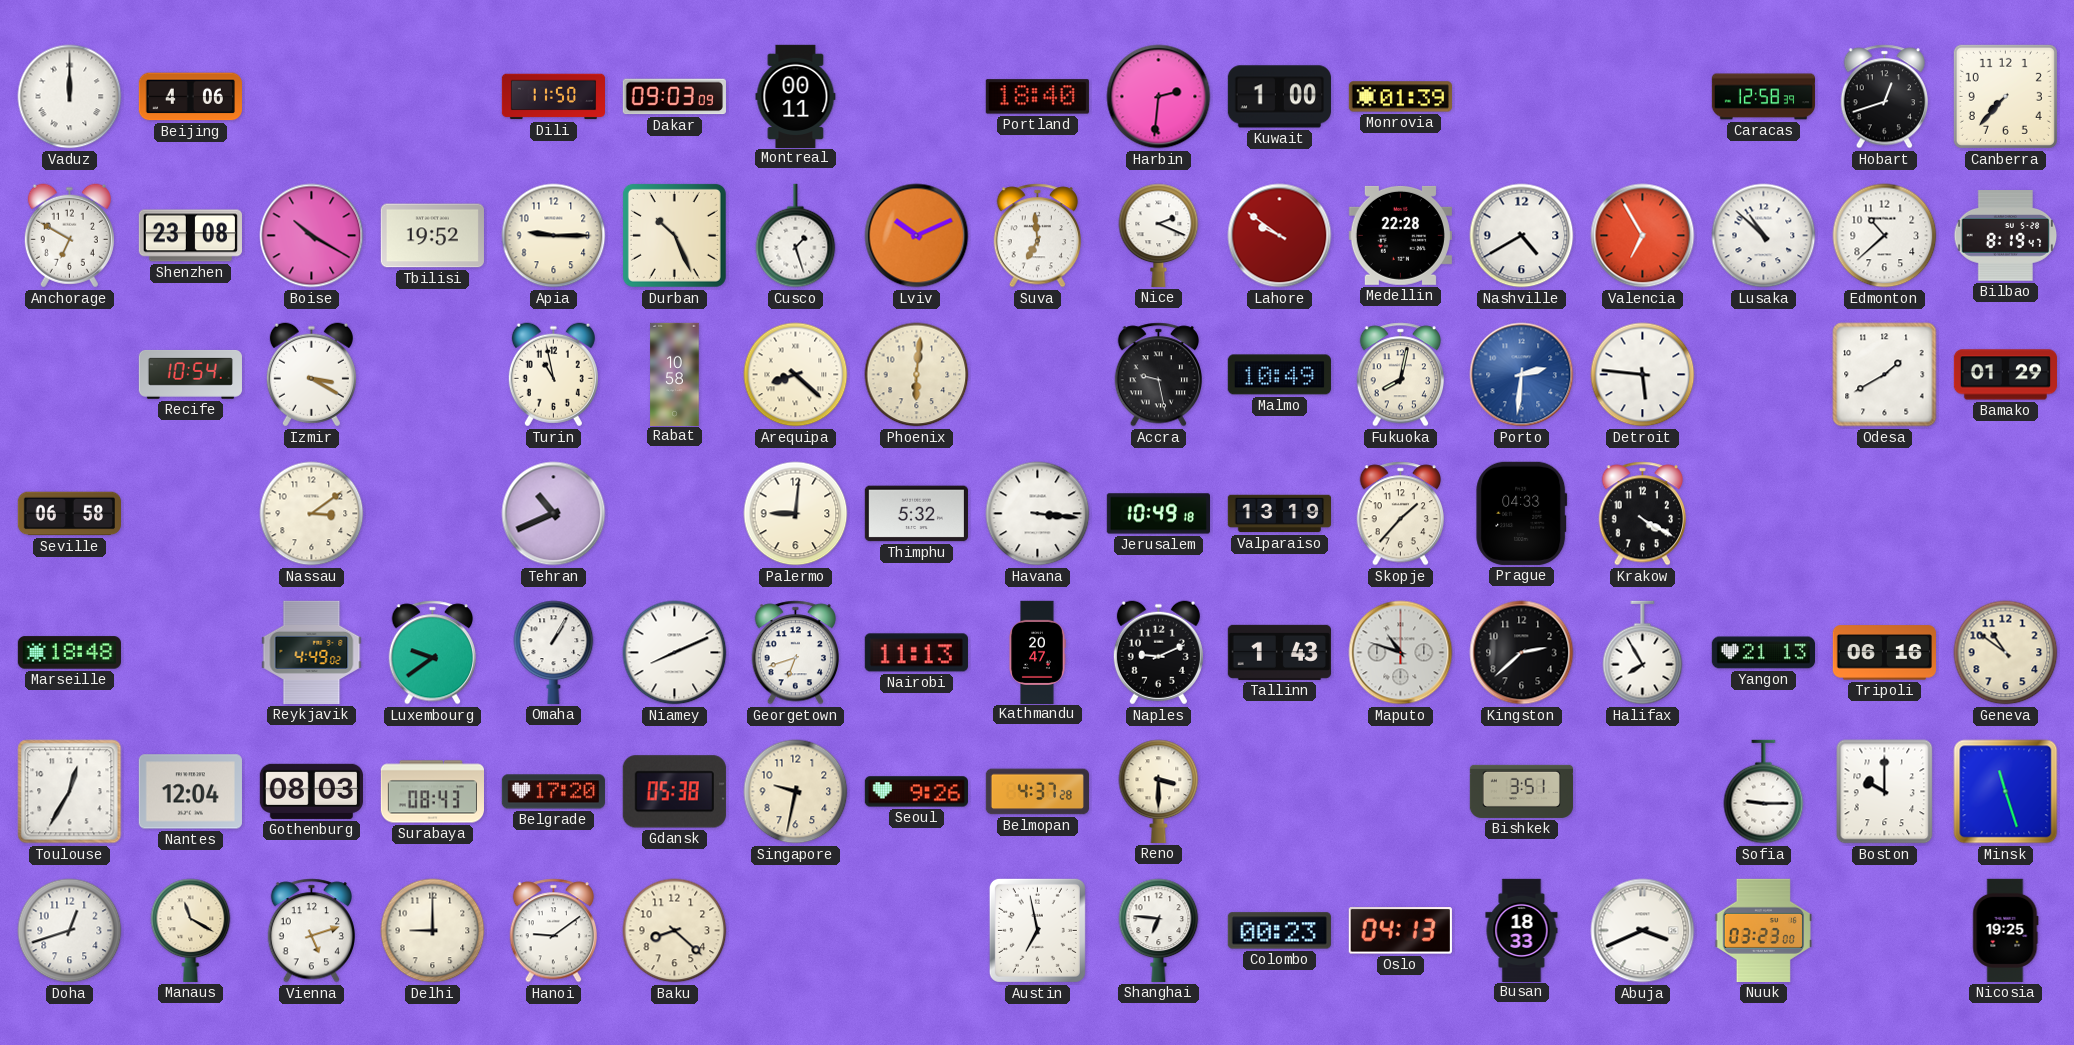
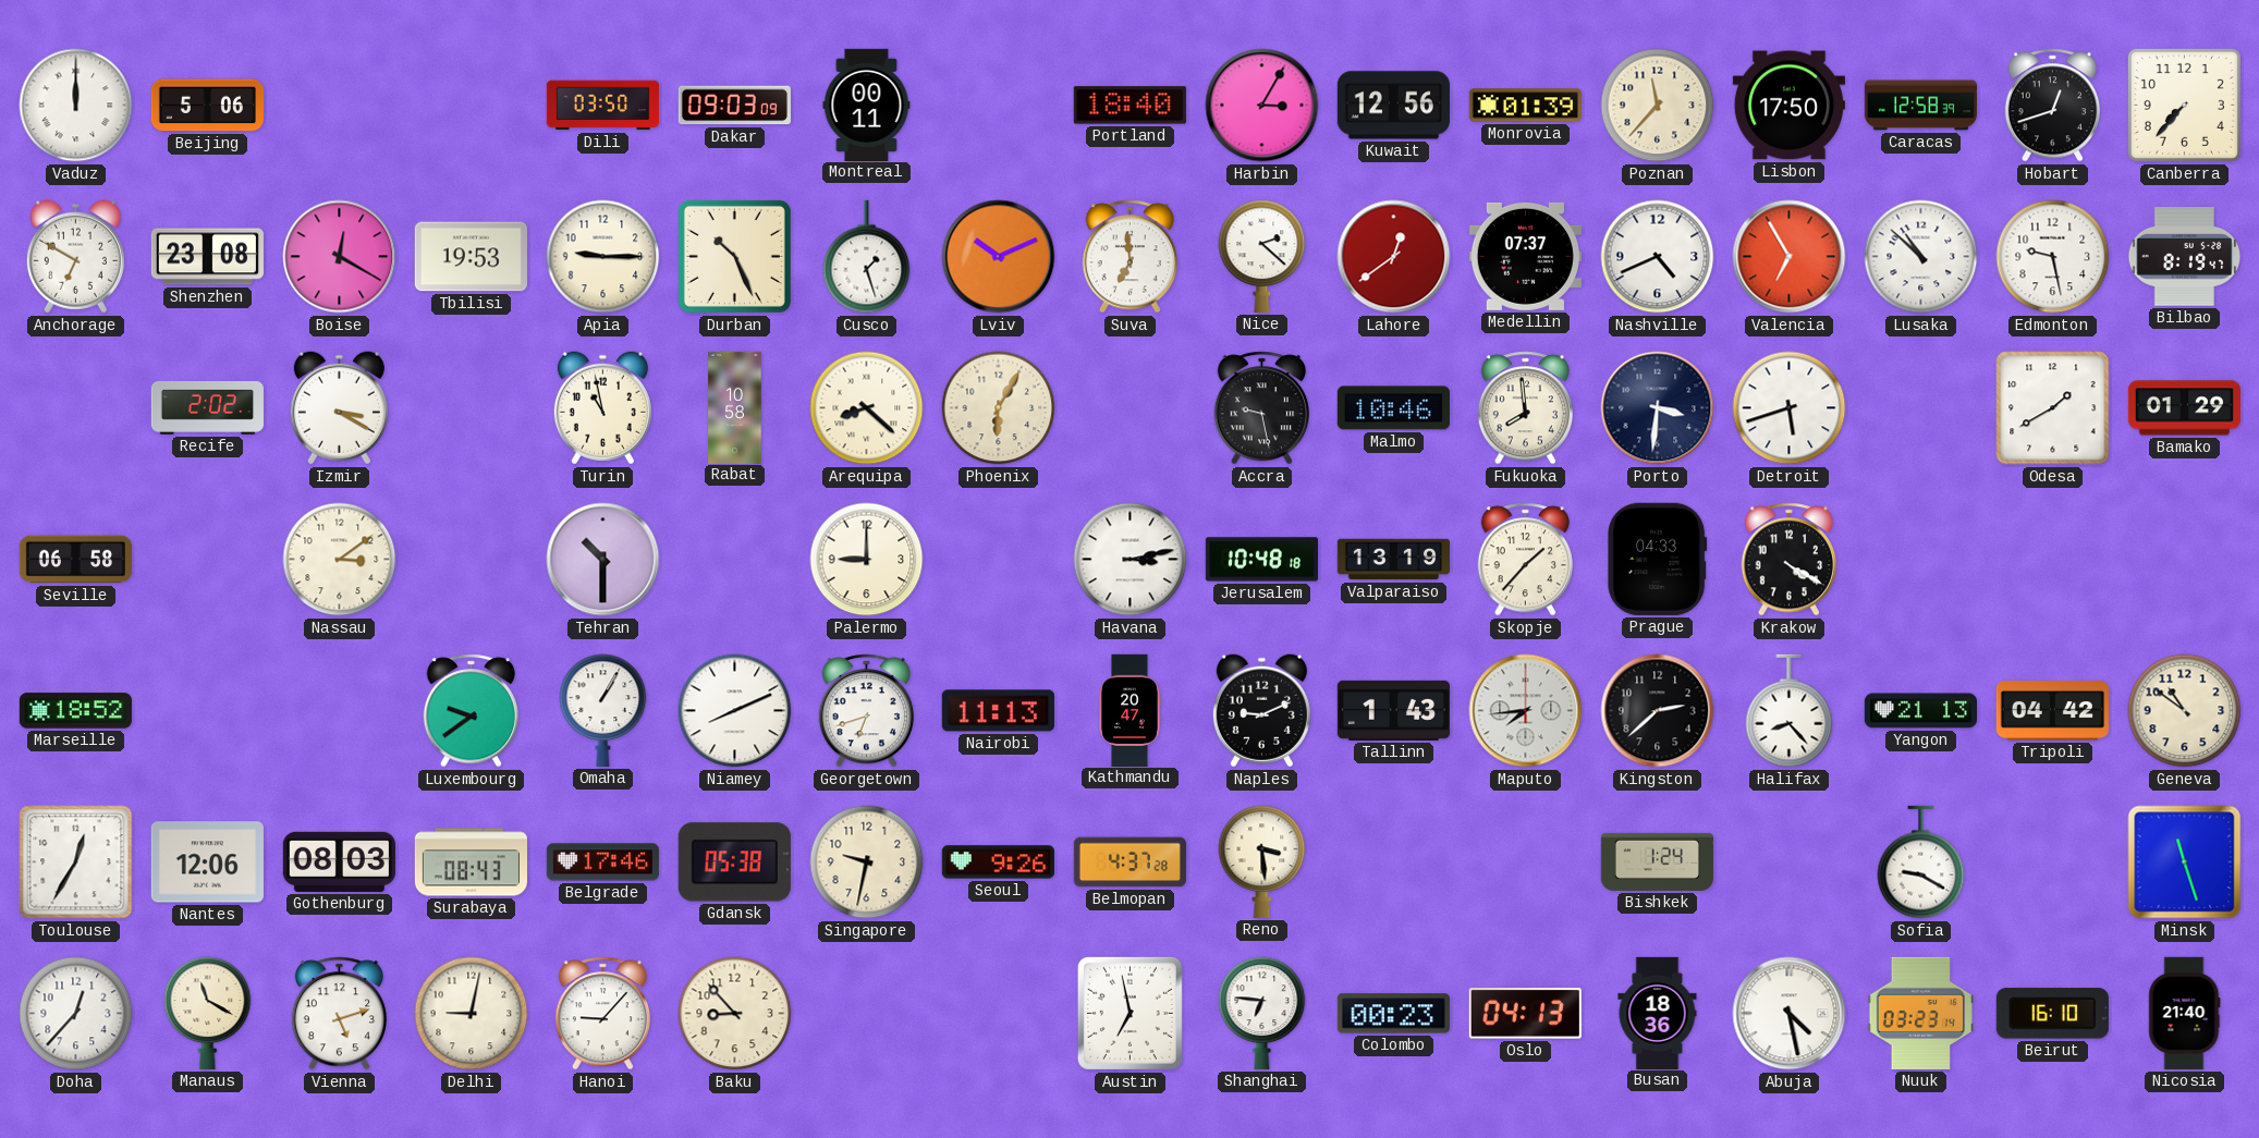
Beijing: 4:06 -> 5:06 (207, 106)
Dili: 11:50 -> 03:50 (602, 106)
Harbin: 2:31 -> 3:05 (1262, 106)
Kuwait: 1:00 -> 12:56 (1393, 106)
Poznan: none -> 11:37 (1658, 106)
Lisbon: none -> 17:50 (1788, 106)
Boise: 10:20 -> 12:20 (340, 257)
Tbilisi: 19:52 -> 19:53 (471, 257)
Nice: 2:19 -> 2:22 (1262, 256)
Lahore: 9:51 -> 12:39 (1394, 257)
Medellin: 22:28 -> 07:37 (1525, 256)
Nashville: 4:40 -> 4:41 (1658, 257)
Edmonton: 10:38 -> 9:28 (2053, 257)
Recife: 10:54 -> 2:02 (207, 407)
Phoenix: 6:01 -> 6:05 (999, 408)
Malmo: 10:49 -> 10:46 (1393, 408)
Fukuoka: 8:02 -> 7:59 (1525, 408)
Porto: 2:31 -> 3:31 (1658, 408)
Porto dial: blue -> navy (1658, 408)
Detroit: 5:46 -> 5:42 (1790, 408)
Tehran: 10:41 -> 10:30 (603, 560)
Palermo: 9:01 -> 9:00 (867, 560)
Thimphu: 5:32 -> none (916, 514)
Havana: 3:16 -> 3:13 (1131, 560)
Jerusalem: 10:49 -> 10:48 (1261, 560)
Marseille: 18:48 -> 18:52 (75, 711)
Reykjavik: 4:49 -> none (312, 652)
Maputo: 10:48 -> 7:44 (1526, 711)
Halifax: 7:55 -> 8:23 (1790, 711)
Tripoli: 06:16 -> 04:42 (2052, 711)
Nantes: 12:04 -> 12:06 (207, 862)
Belgrade: 17:20 -> 17:46 (602, 862)
Reno: 3:30 -> 3:29 (1262, 861)
Bishkek: 3:51 -> 1:24 (1657, 861)
Sofia: 9:15 -> 9:20 (1921, 862)
Boston: 10:00 -> none (1885, 792)
Doha: 12:42 -> 12:37 (76, 1014)
Delhi: 9:00 -> 9:02 (472, 1014)
Hanoi: 9:09 -> 9:07 (602, 1014)
Baku: 8:22 -> 8:53 (735, 1014)
Busan: 18:33 -> 18:36 (1658, 1013)
Abuja: 3:41 -> 4:28 (1790, 1014)
Nuuk: 03:23:00 -> 03:23:14 (1920, 1013)
Beirut: none -> 16:10 (2052, 1014)
Nicosia: 19:25 -> 21:40 (2185, 1013)
